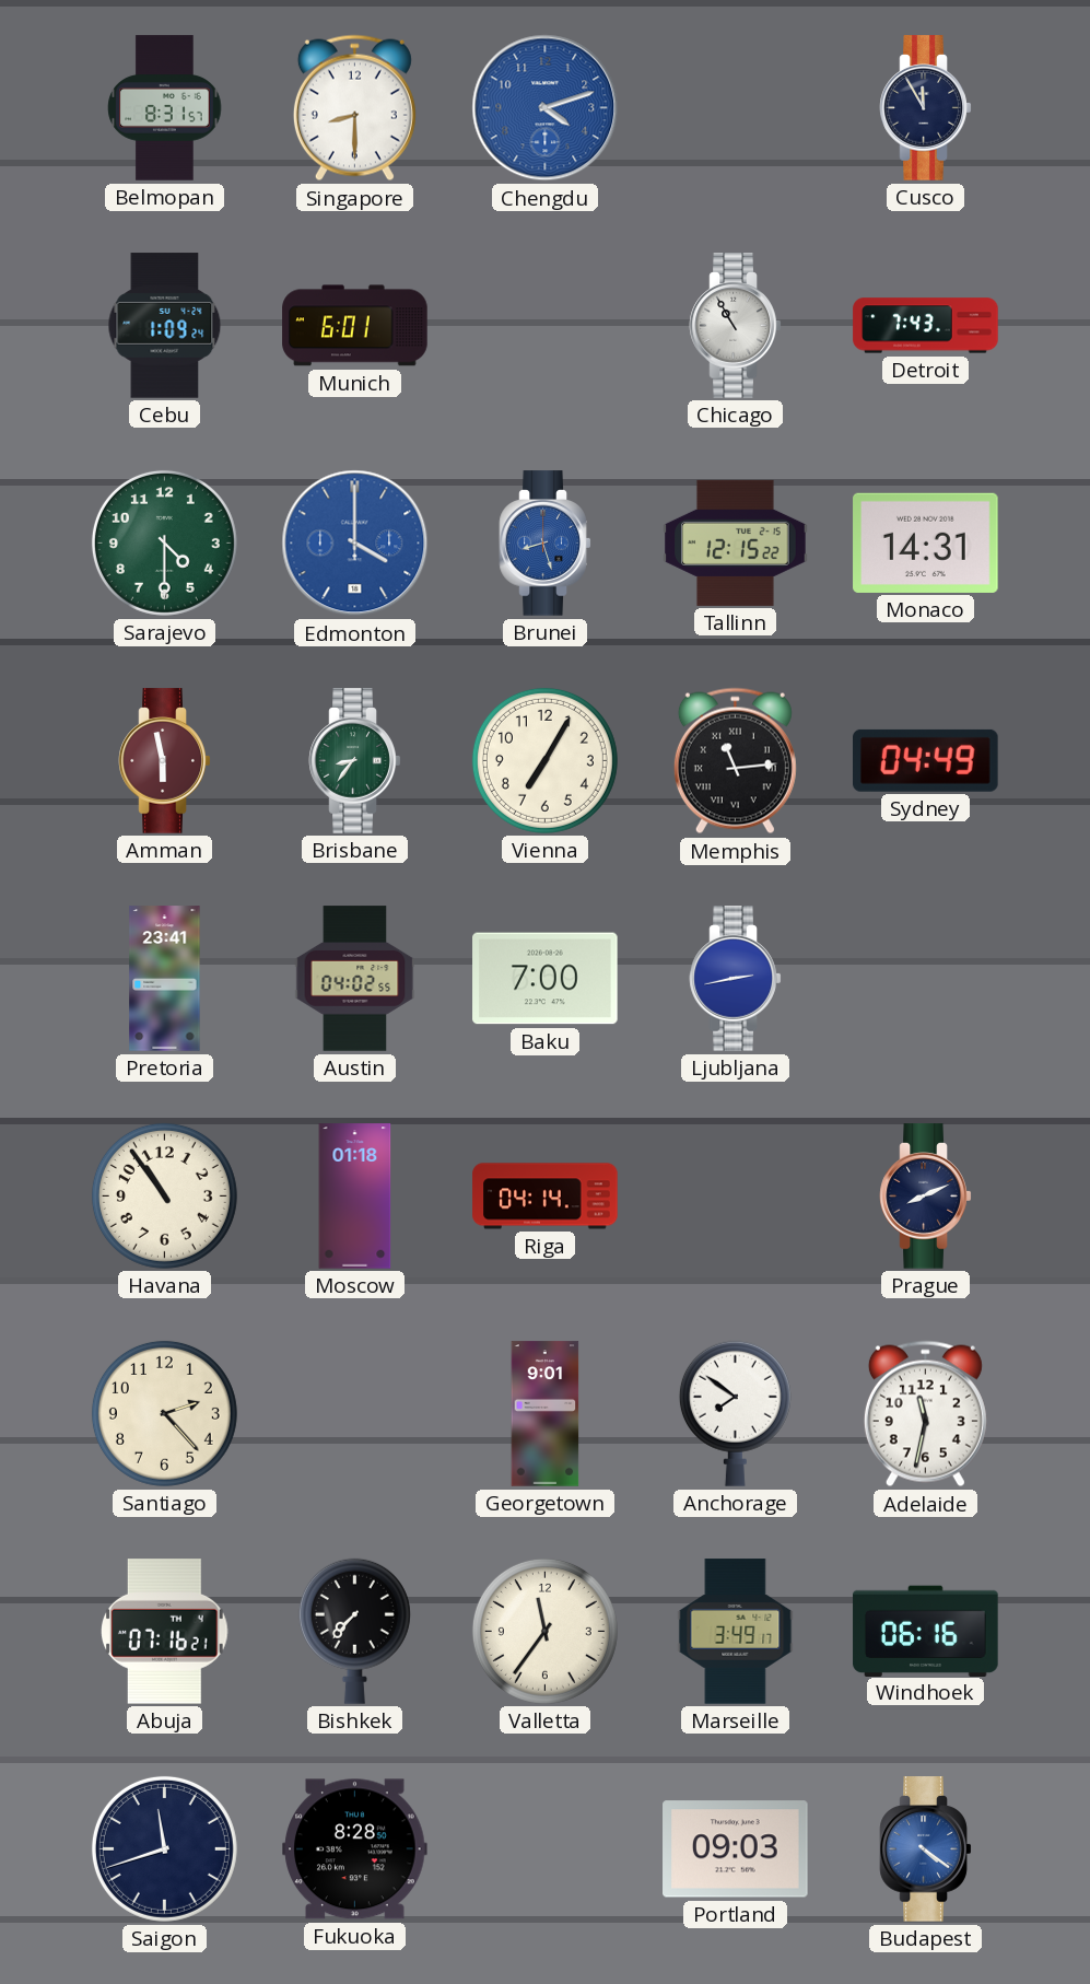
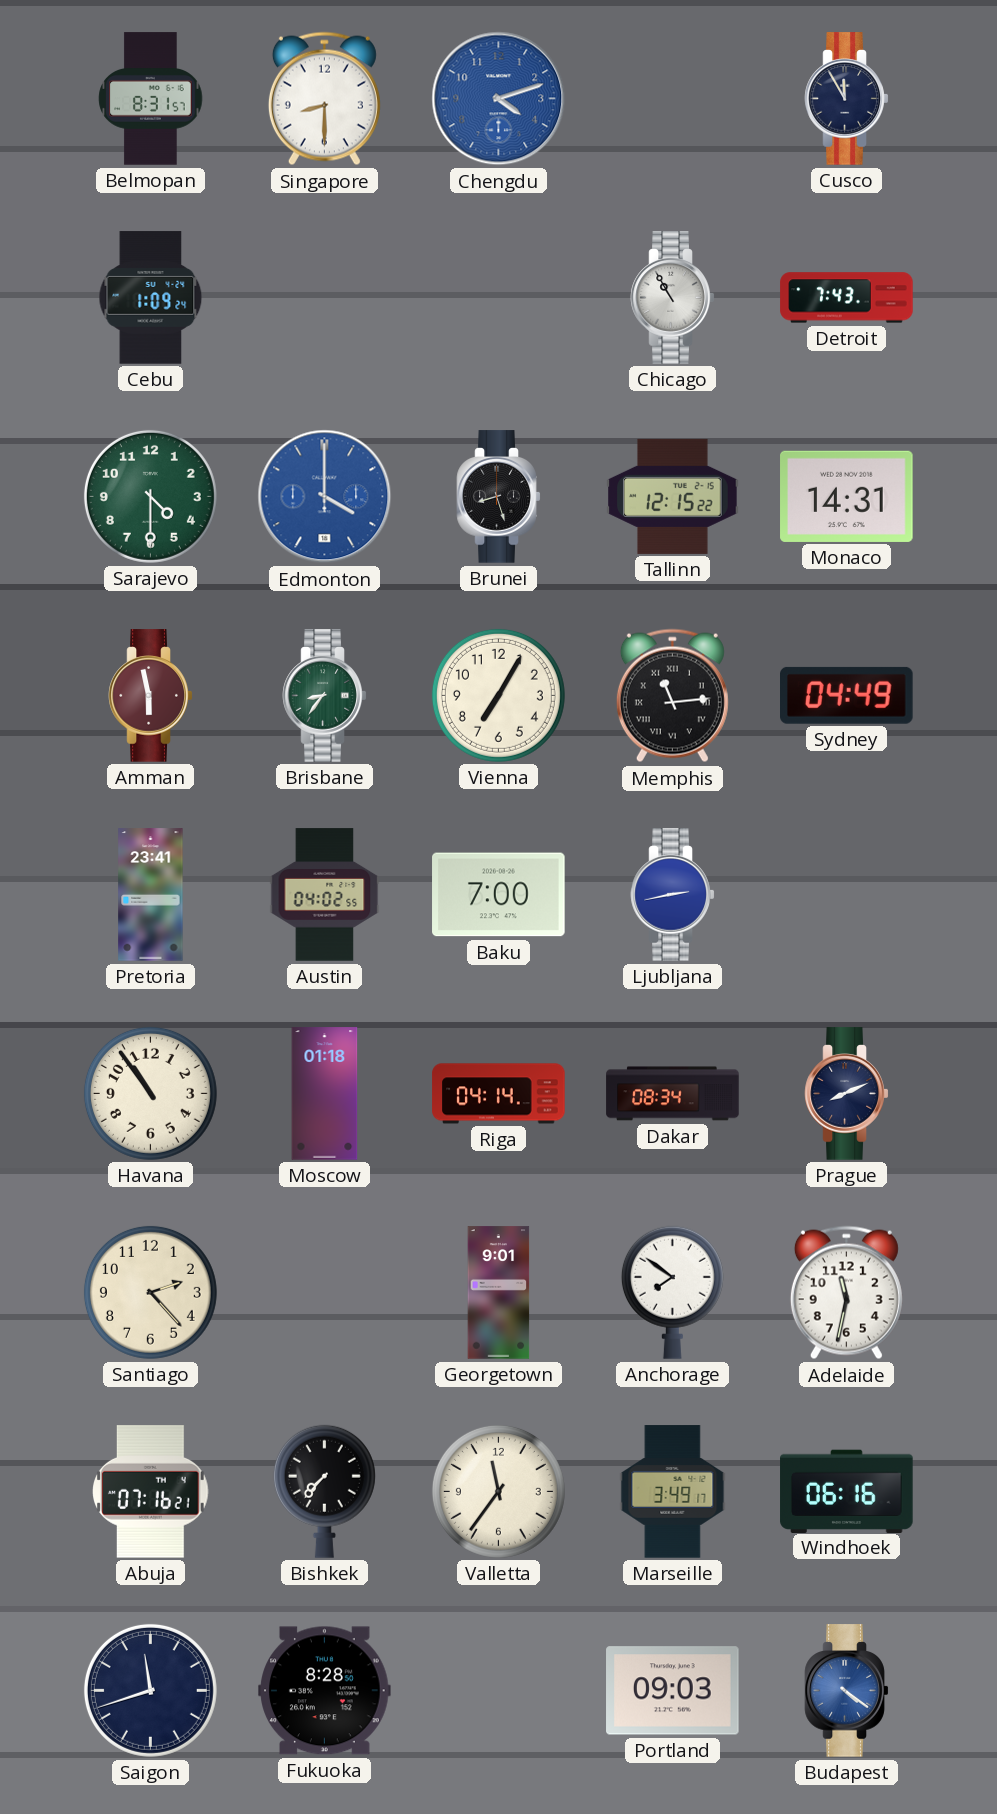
Munich: 6:01 -> none (355, 326)
Brunei dial: blue -> black (499, 497)
Dakar: none -> 08:34 (673, 1094)
